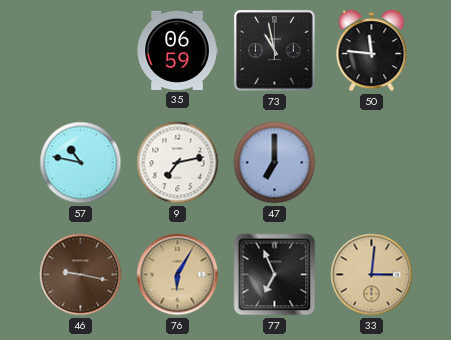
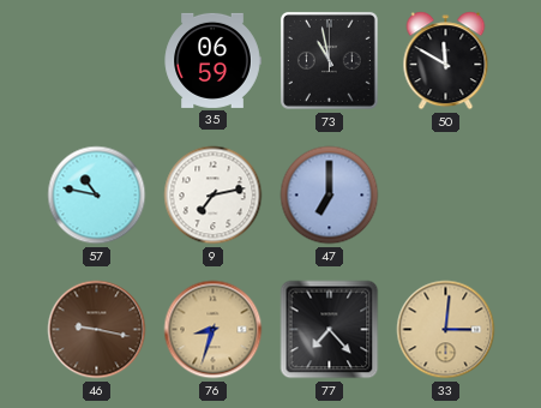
50: 11:46 -> 11:50 (446, 61)
76: 6:05 -> 8:33 (214, 330)
77: 6:56 -> 7:23 (330, 330)
